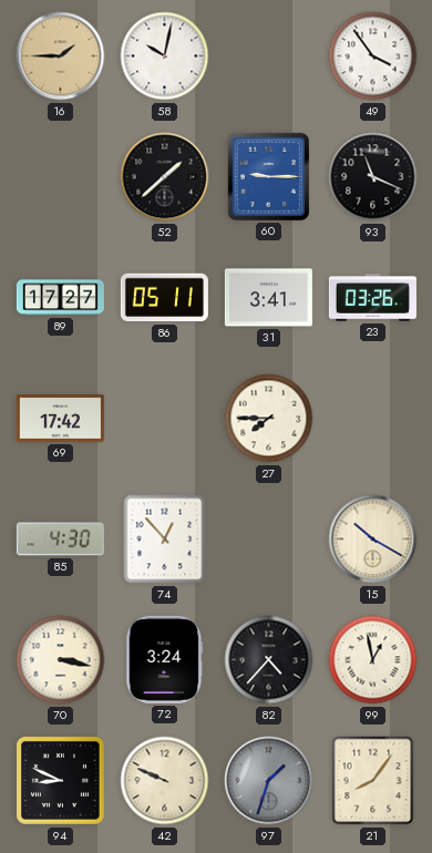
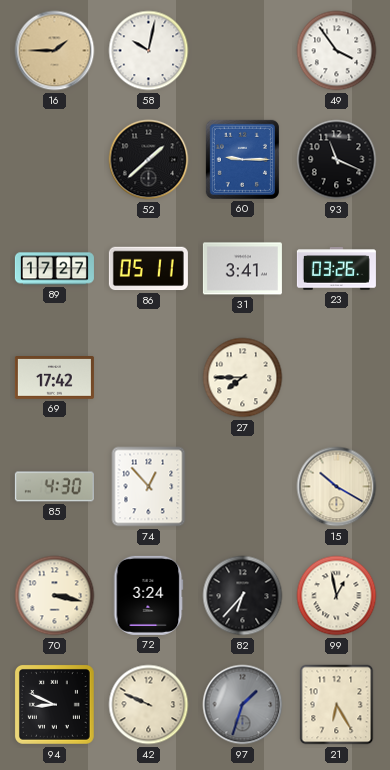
82: 4:37 -> 6:37 (243, 596)
21: 8:06 -> 6:25 (337, 705)
